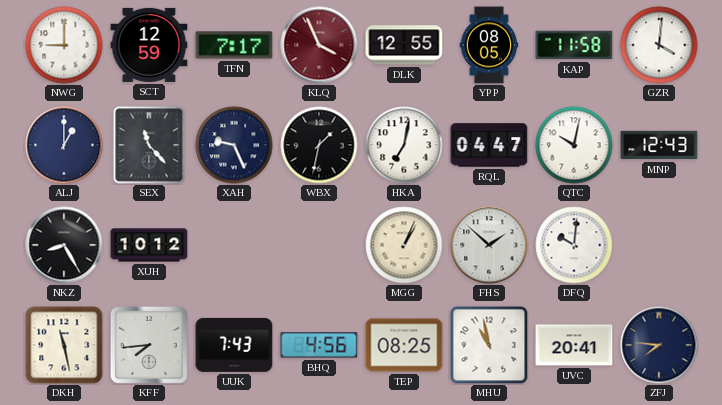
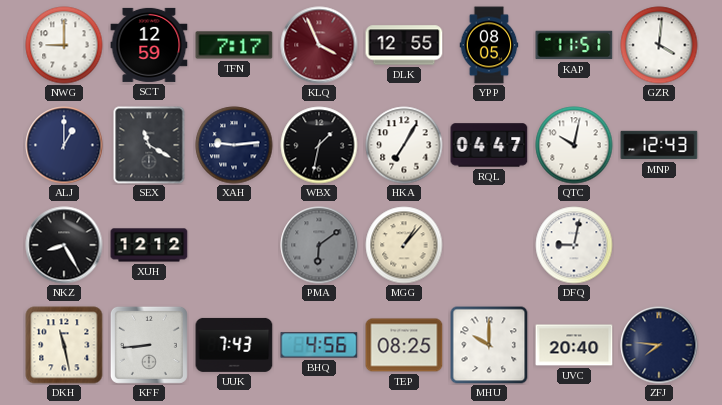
KAP: 11:58 -> 11:51 (574, 45)
SEX: 11:23 -> 11:20 (149, 145)
XAH: 9:26 -> 9:14 (234, 145)
HKA: 7:02 -> 7:05 (404, 145)
XUH: 10:12 -> 12:12 (149, 245)
PMA: none -> 6:09 (319, 245)
MGG: 1:04 -> 1:07 (404, 245)
FHS: 1:52 -> none (489, 245)
DFQ: 10:01 -> 9:02 (574, 245)
KFF: 7:44 -> 8:44 (149, 345)
MHU: 10:58 -> 10:00 (489, 345)
UVC: 20:41 -> 20:40 (574, 345)
